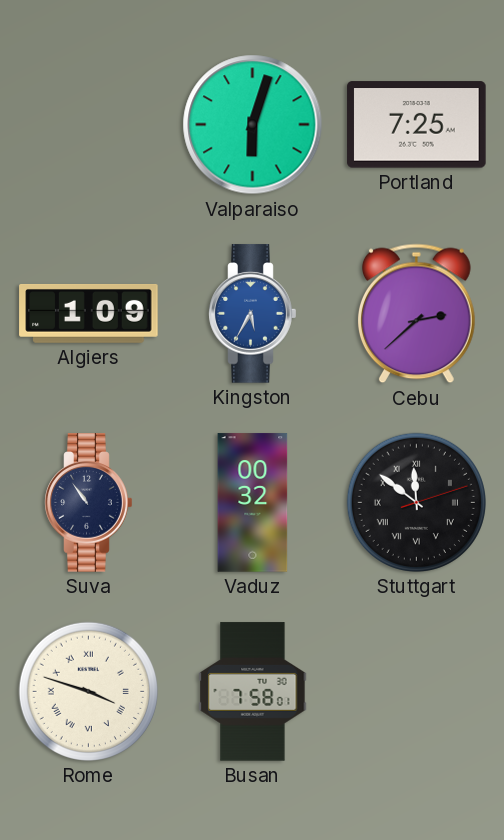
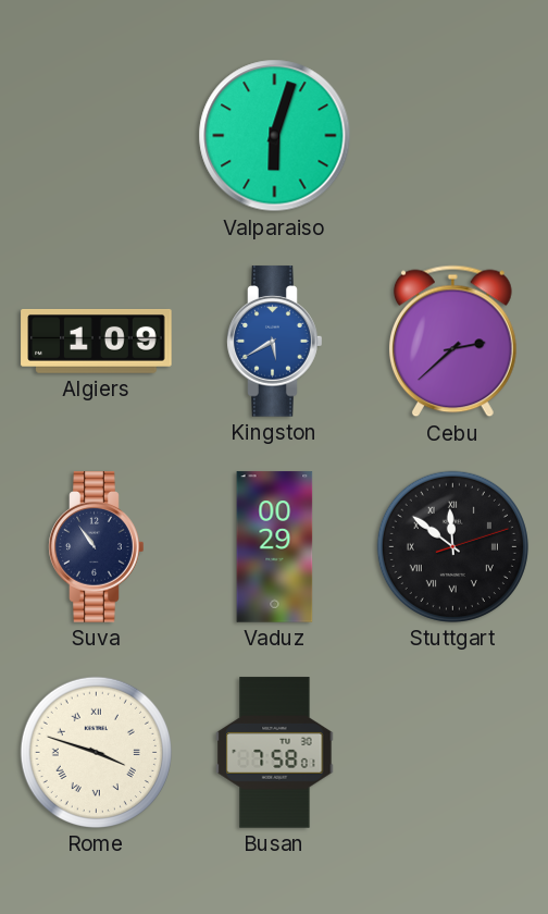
Portland: 7:25 -> none (417, 125)
Kingston: 5:35 -> 5:40 (275, 342)
Vaduz: 00:32 -> 00:29 (275, 547)
